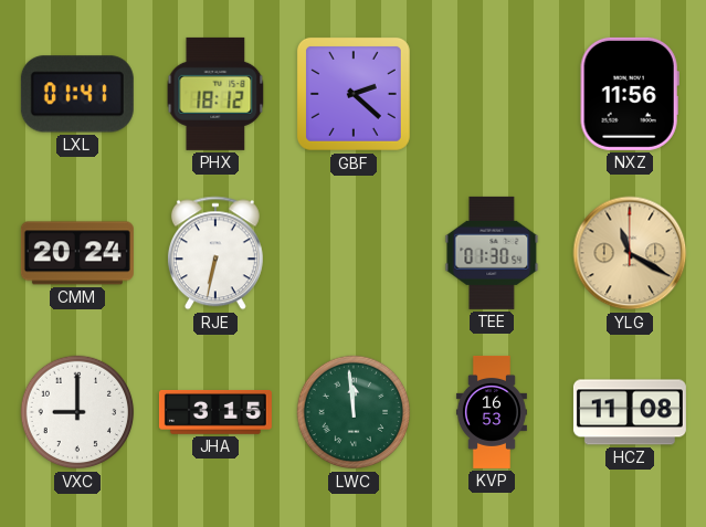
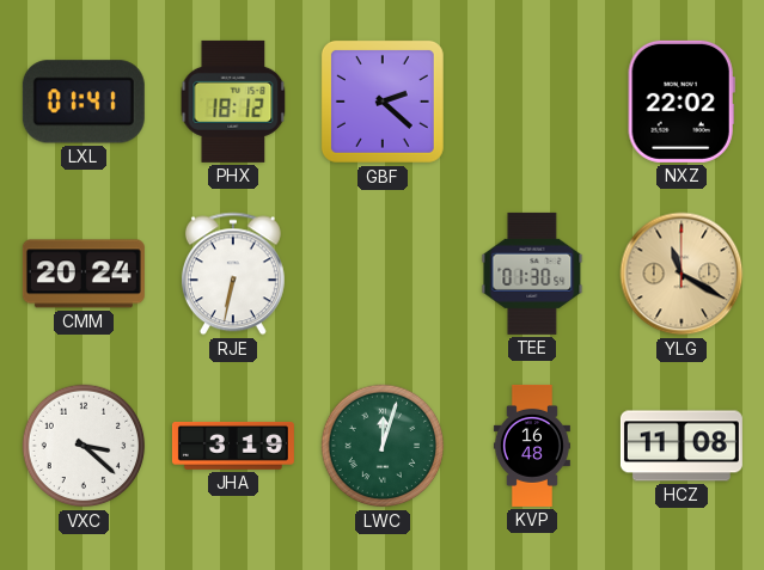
NXZ: 11:56 -> 22:02 (682, 102)
VXC: 9:00 -> 3:22 (84, 446)
JHA: 3:15 -> 3:19 (233, 447)
LWC: 11:59 -> 12:03 (383, 446)
KVP: 16:53 -> 16:48 (532, 446)
